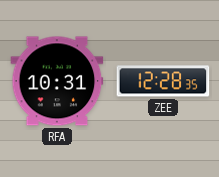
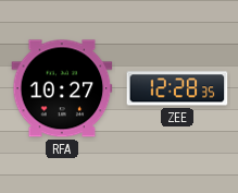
RFA: 10:31 -> 10:27 (62, 88)
